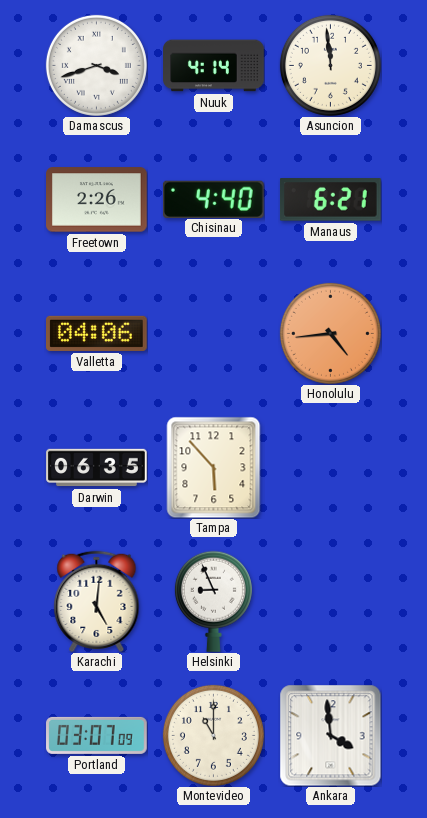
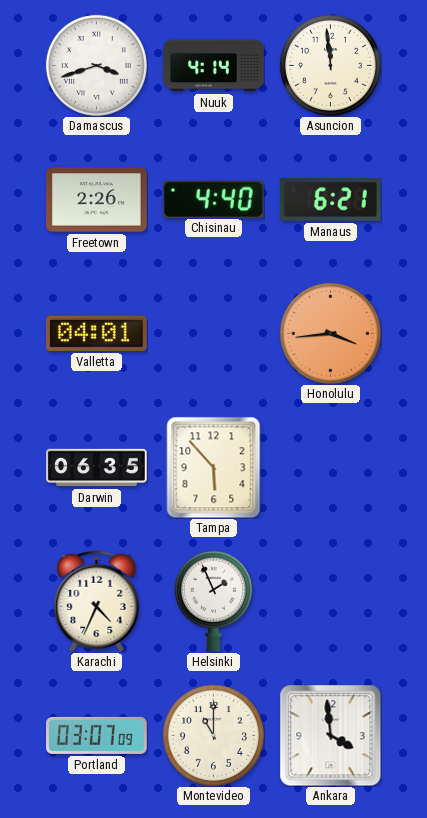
Valletta: 04:06 -> 04:01 (97, 333)
Honolulu: 4:44 -> 3:44 (330, 333)
Karachi: 5:01 -> 4:34 (97, 601)
Helsinki: 8:56 -> 1:56 (213, 601)
